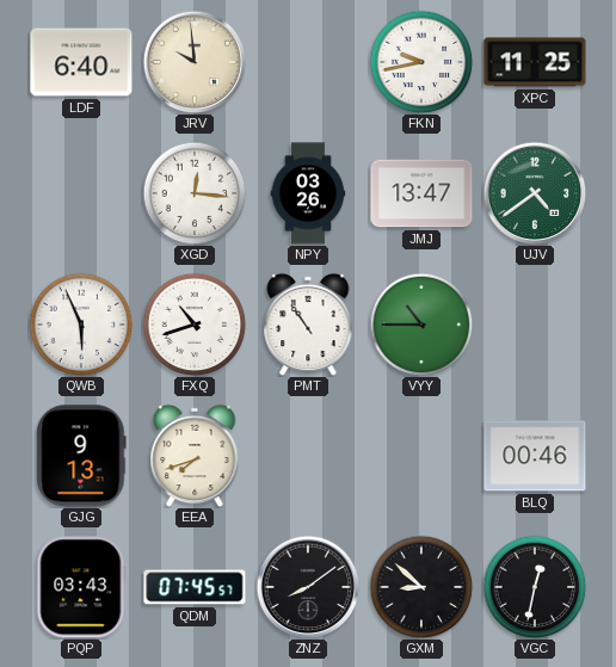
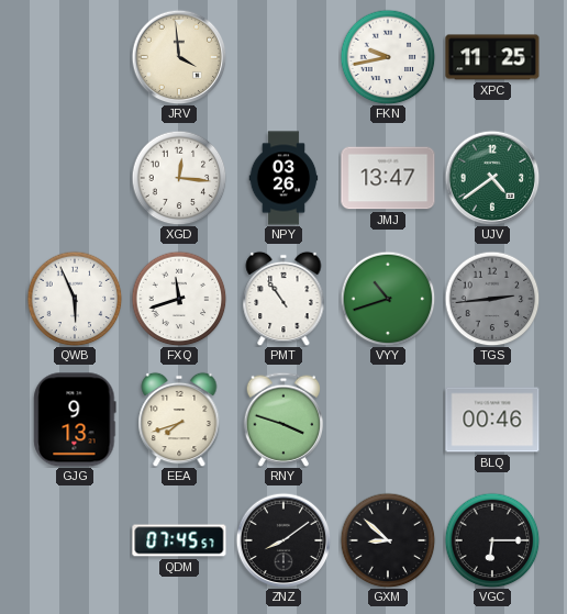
LDF: 6:40 -> none (81, 62)
JRV: 9:59 -> 3:59 (179, 57)
FXQ: 10:42 -> 11:42 (179, 299)
VYY: 10:45 -> 10:42 (388, 299)
TGS: none -> 2:44 (492, 299)
RNY: none -> 3:48 (283, 420)
PQP: 03:43 -> none (81, 587)
VGC: 12:32 -> 6:15 (492, 540)
